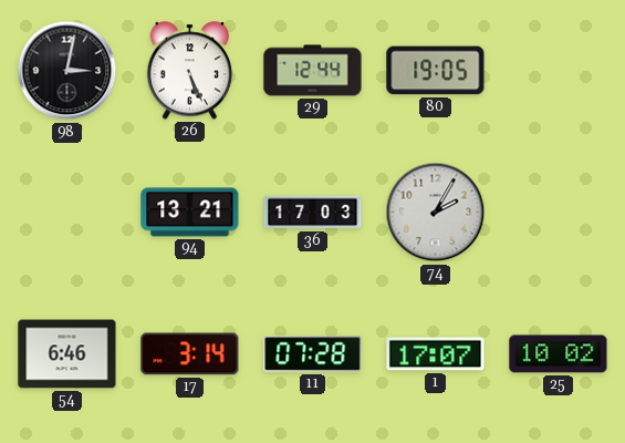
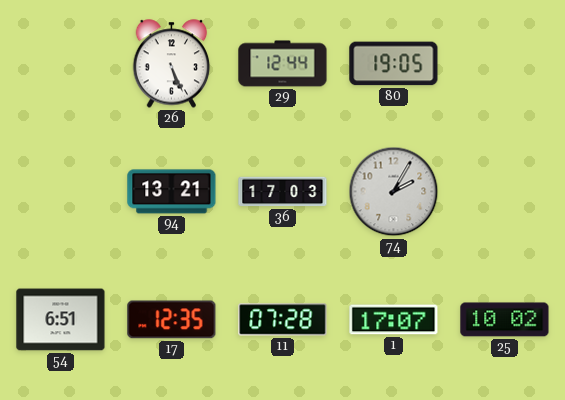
98: 3:02 -> none (67, 71)
54: 6:46 -> 6:51 (61, 320)
17: 3:14 -> 12:35 (172, 320)
